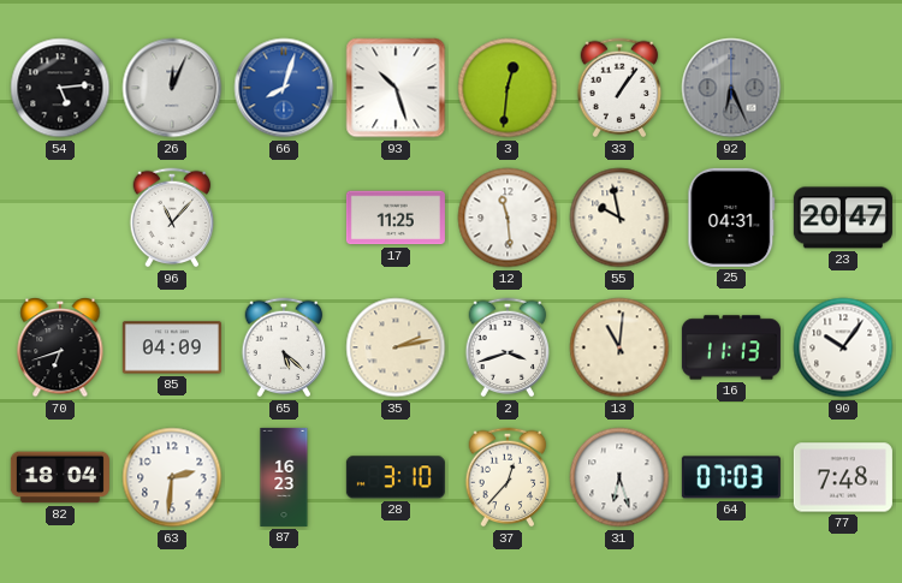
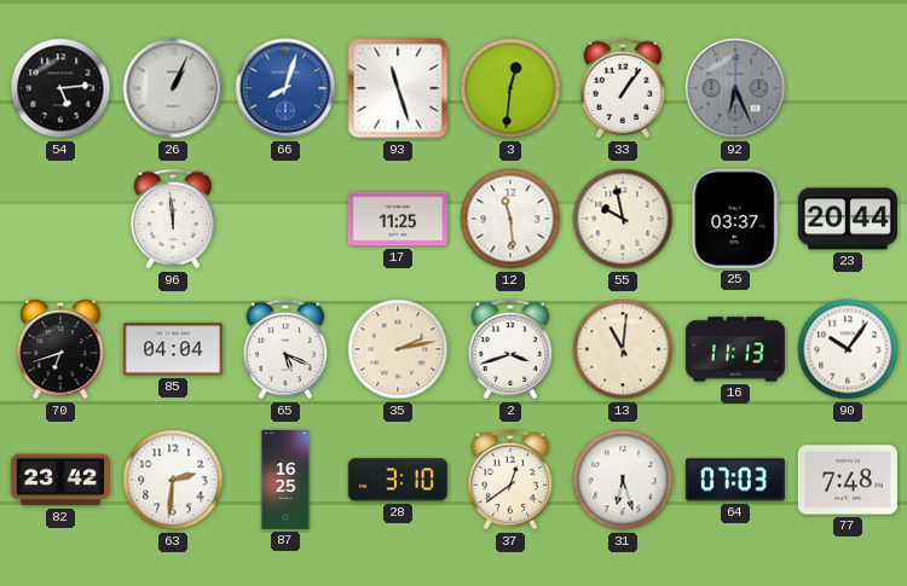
26: 12:04 -> 1:04 (173, 88)
93: 10:27 -> 11:27 (398, 88)
96: 11:07 -> 11:59 (173, 219)
25: 04:31 -> 03:37 (735, 219)
23: 20:47 -> 20:44 (848, 219)
85: 04:09 -> 04:04 (173, 349)
65: 5:22 -> 5:19 (285, 349)
82: 18:04 -> 23:42 (60, 480)
87: 16:23 -> 16:25 (285, 480)
37: 12:37 -> 12:39 (510, 480)
